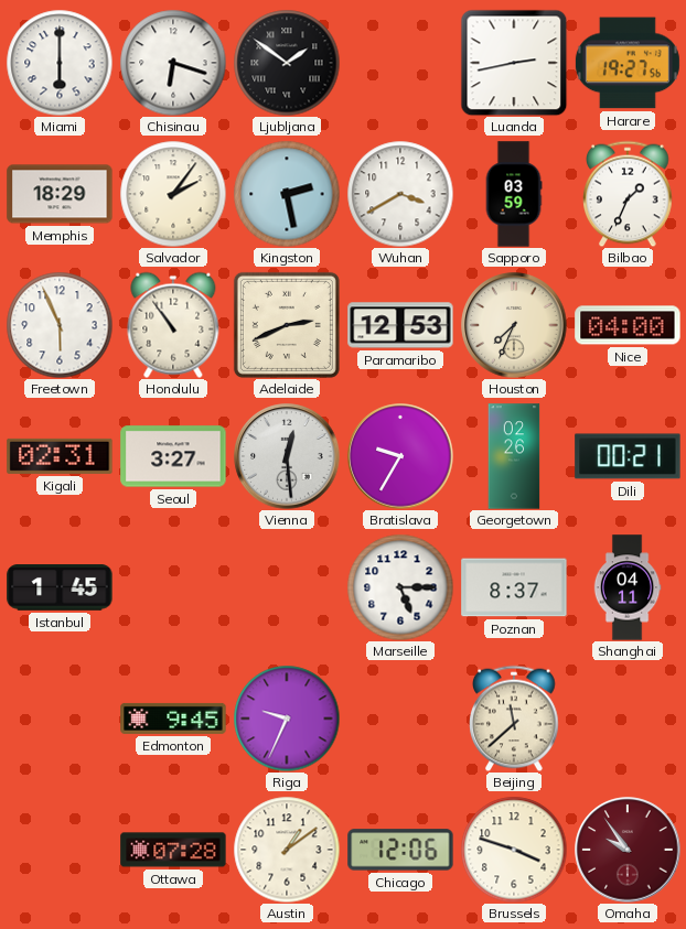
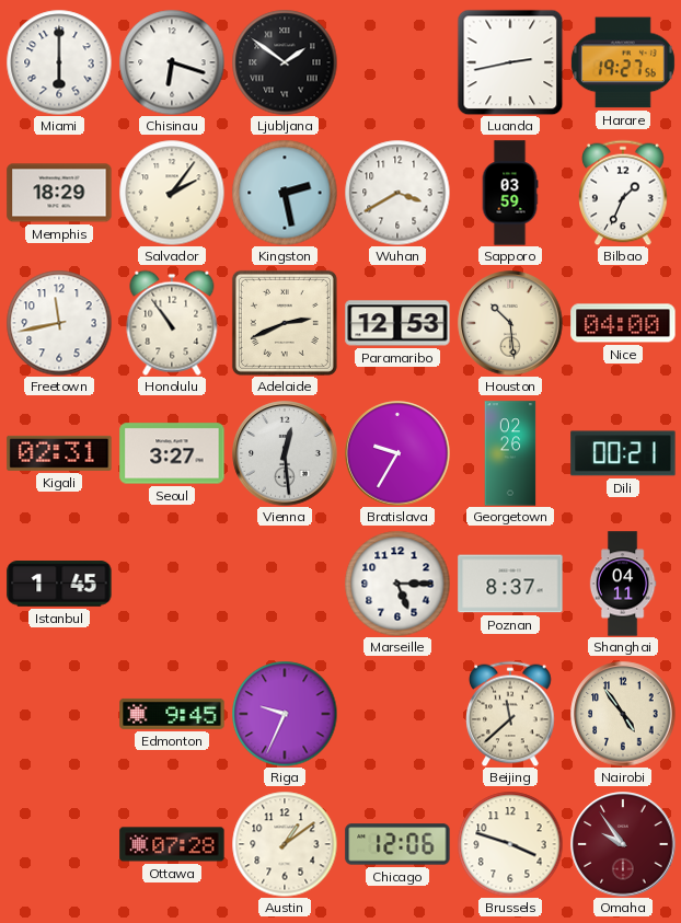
Freetown: 5:56 -> 11:43 (59, 323)
Houston: 7:34 -> 10:29 (510, 323)
Nairobi: none -> 4:54 (623, 714)
